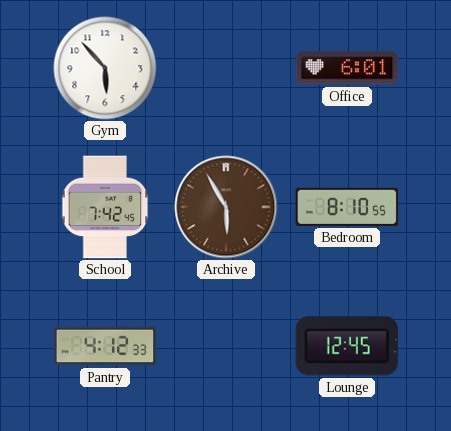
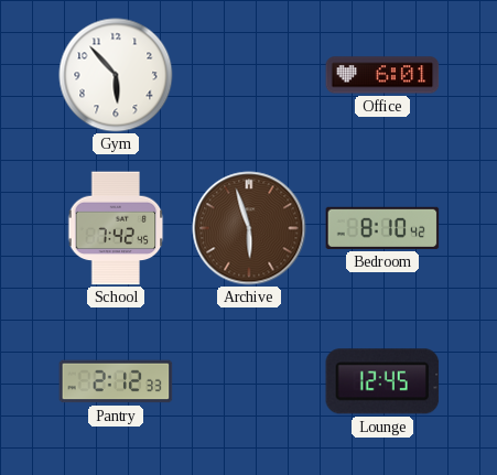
Archive: 5:55 -> 5:57 (249, 228)
Bedroom: 8:10:55 -> 8:10:42 (382, 228)
Pantry: 4:12 -> 2:12 (116, 381)
